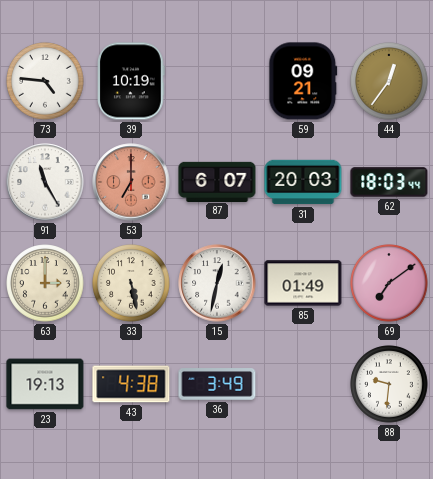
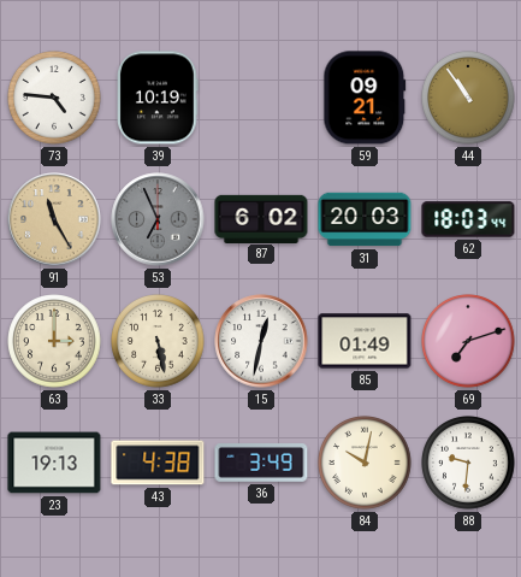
44: 12:36 -> 10:54 (468, 98)
91 dial: white -> champagne (54, 219)
53: 7:00 -> 6:56 (158, 219)
53 dial: salmon -> grey (158, 219)
87: 6:07 -> 6:02 (261, 218)
69: 7:09 -> 7:12 (468, 341)
84: none -> 10:02 (365, 463)
